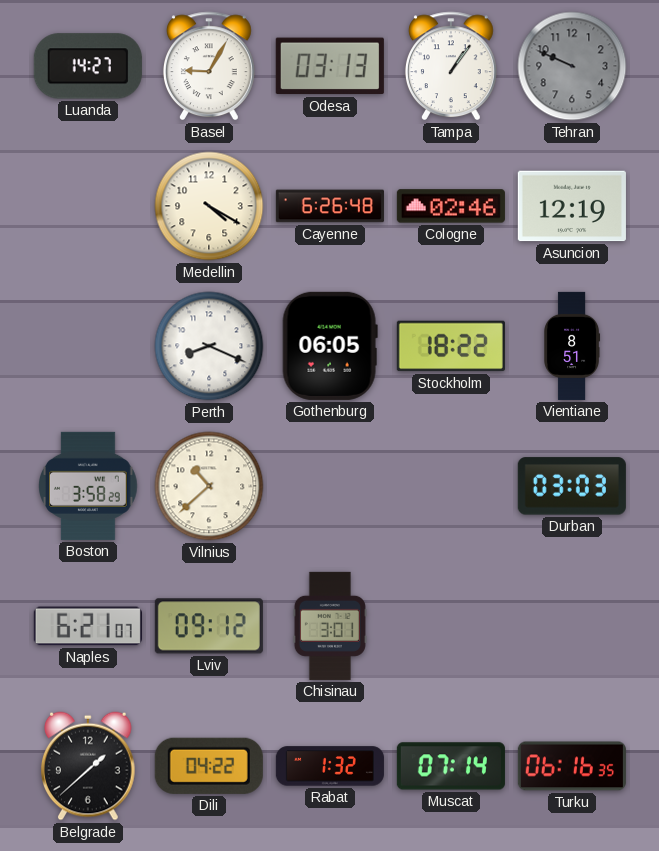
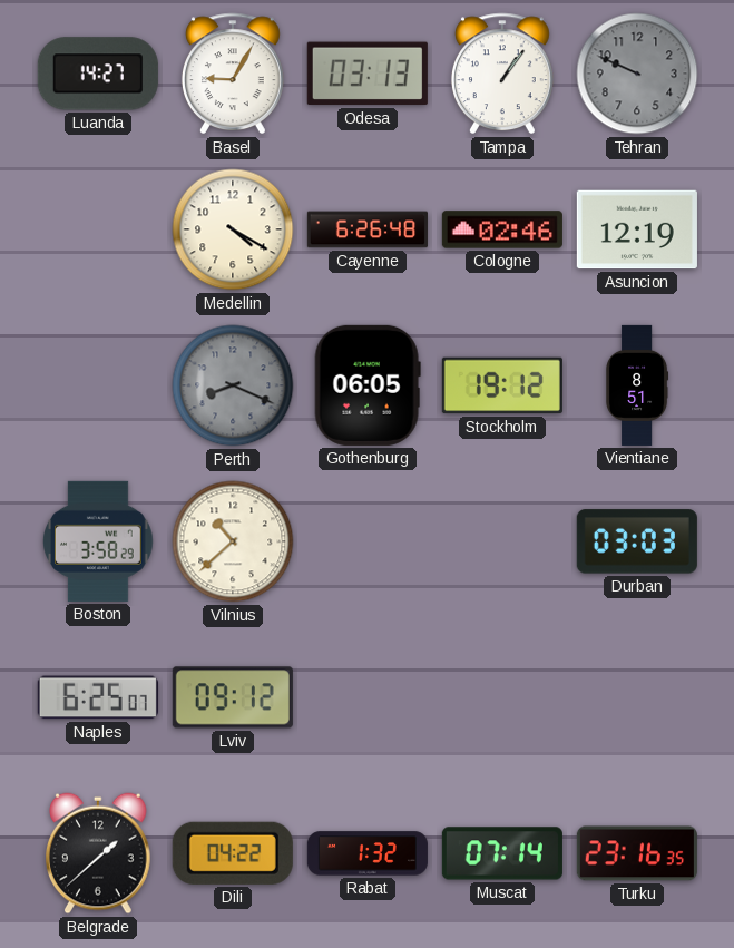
Perth dial: white -> grey (233, 385)
Stockholm: 18:22 -> 19:12 (502, 385)
Naples: 6:21 -> 6:25 (98, 697)
Chisinau: 3:01 -> none (330, 626)
Turku: 06:16 -> 23:16 (637, 853)
